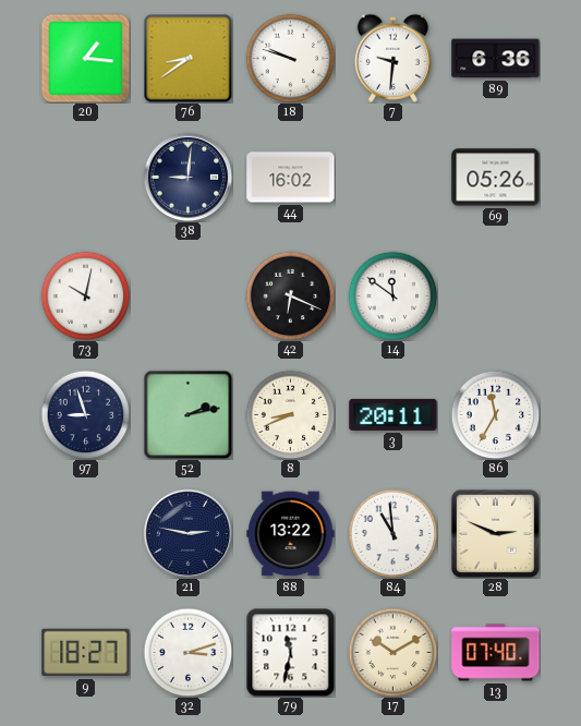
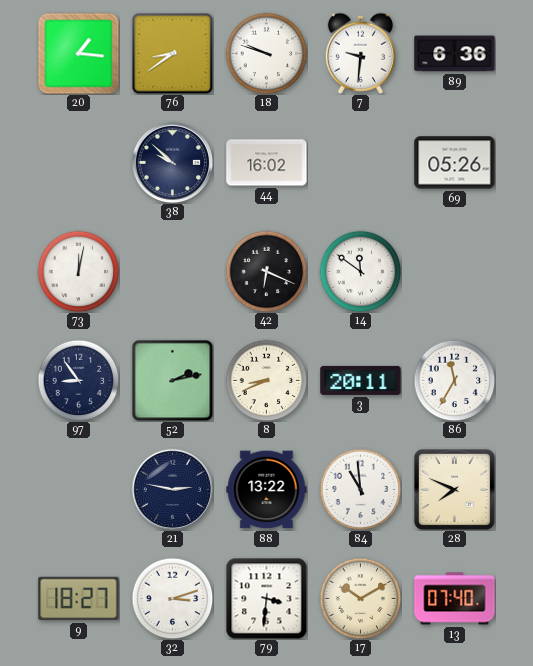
38: 9:01 -> 9:52 (172, 162)
73: 10:02 -> 12:02 (78, 271)
97: 8:57 -> 8:54 (78, 380)
28: 2:49 -> 7:49 (454, 489)
79: 11:32 -> 3:31 (266, 598)
